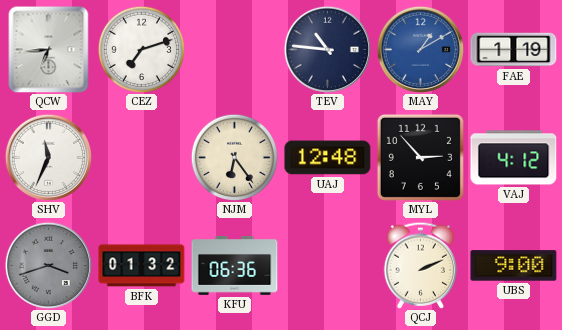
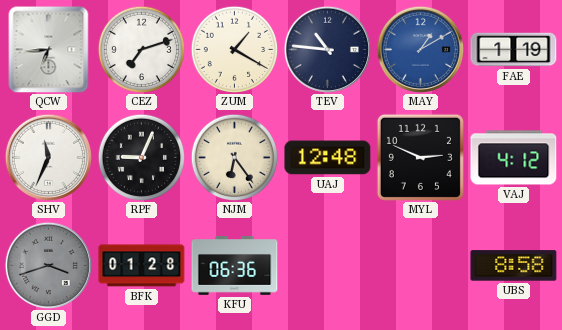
ZUM: none -> 1:20 (234, 49)
RPF: none -> 9:04 (141, 157)
MYL: 2:53 -> 2:49 (420, 157)
BFK: 01:32 -> 01:28 (142, 266)
QCJ: 2:11 -> none (421, 265)
UBS: 9:00 -> 8:58 (514, 266)
